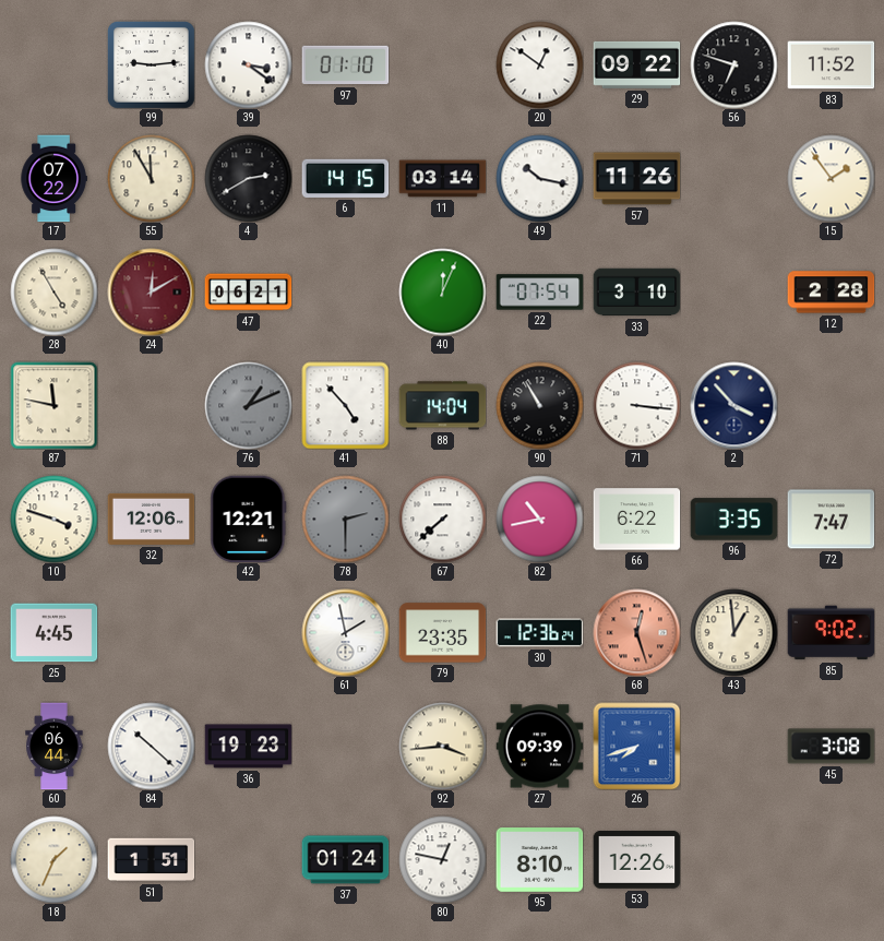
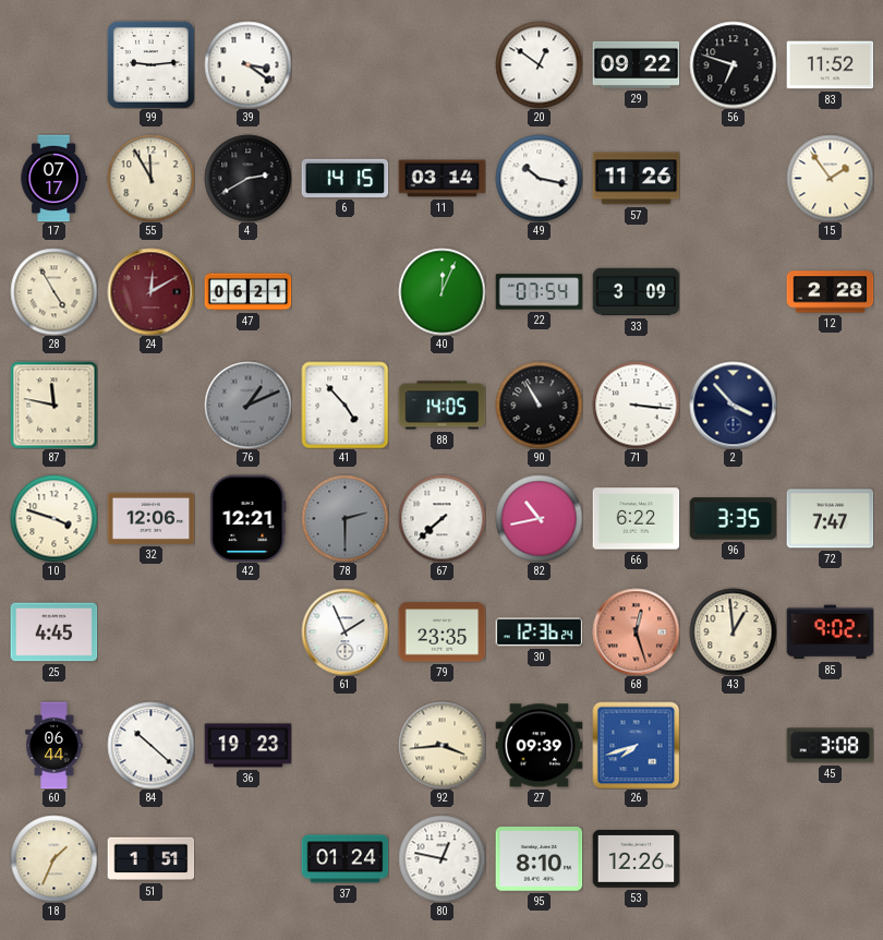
97: 01:10 -> none (345, 65)
17: 07:22 -> 07:17 (53, 178)
33: 3:10 -> 3:09 (636, 292)
88: 14:04 -> 14:05 (441, 406)
61: 1:58 -> 1:56 (344, 631)
